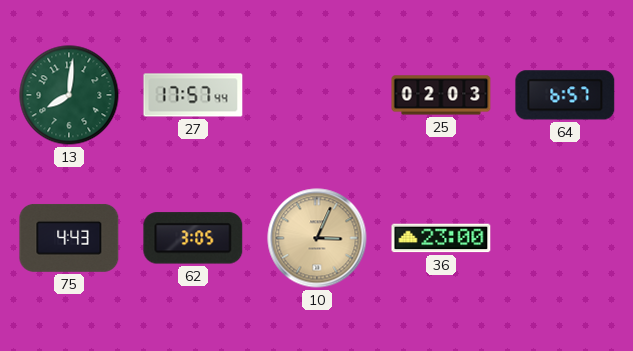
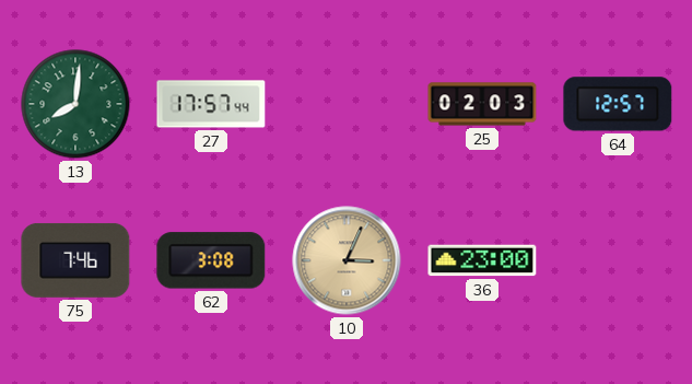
64: 6:57 -> 12:57 (618, 104)
75: 4:43 -> 7:46 (75, 260)
62: 3:05 -> 3:08 (211, 260)
